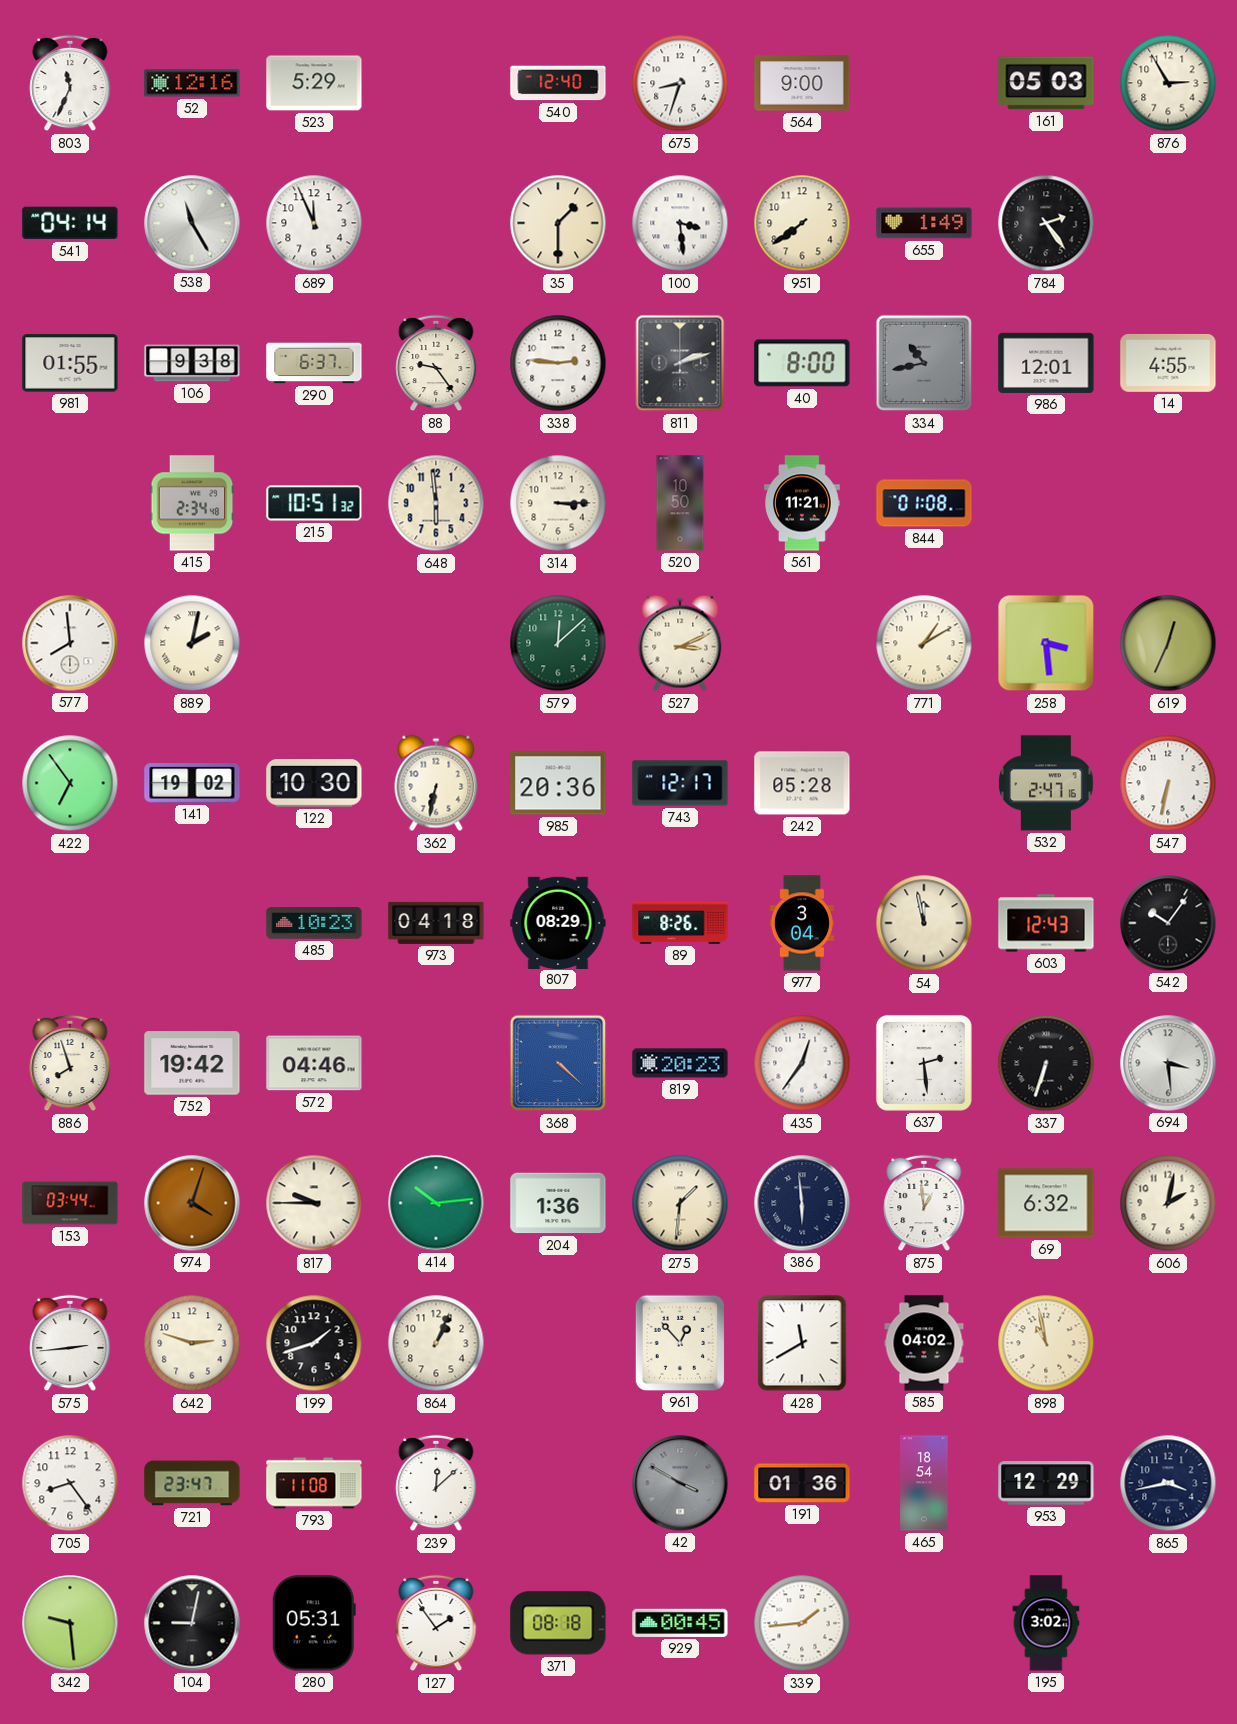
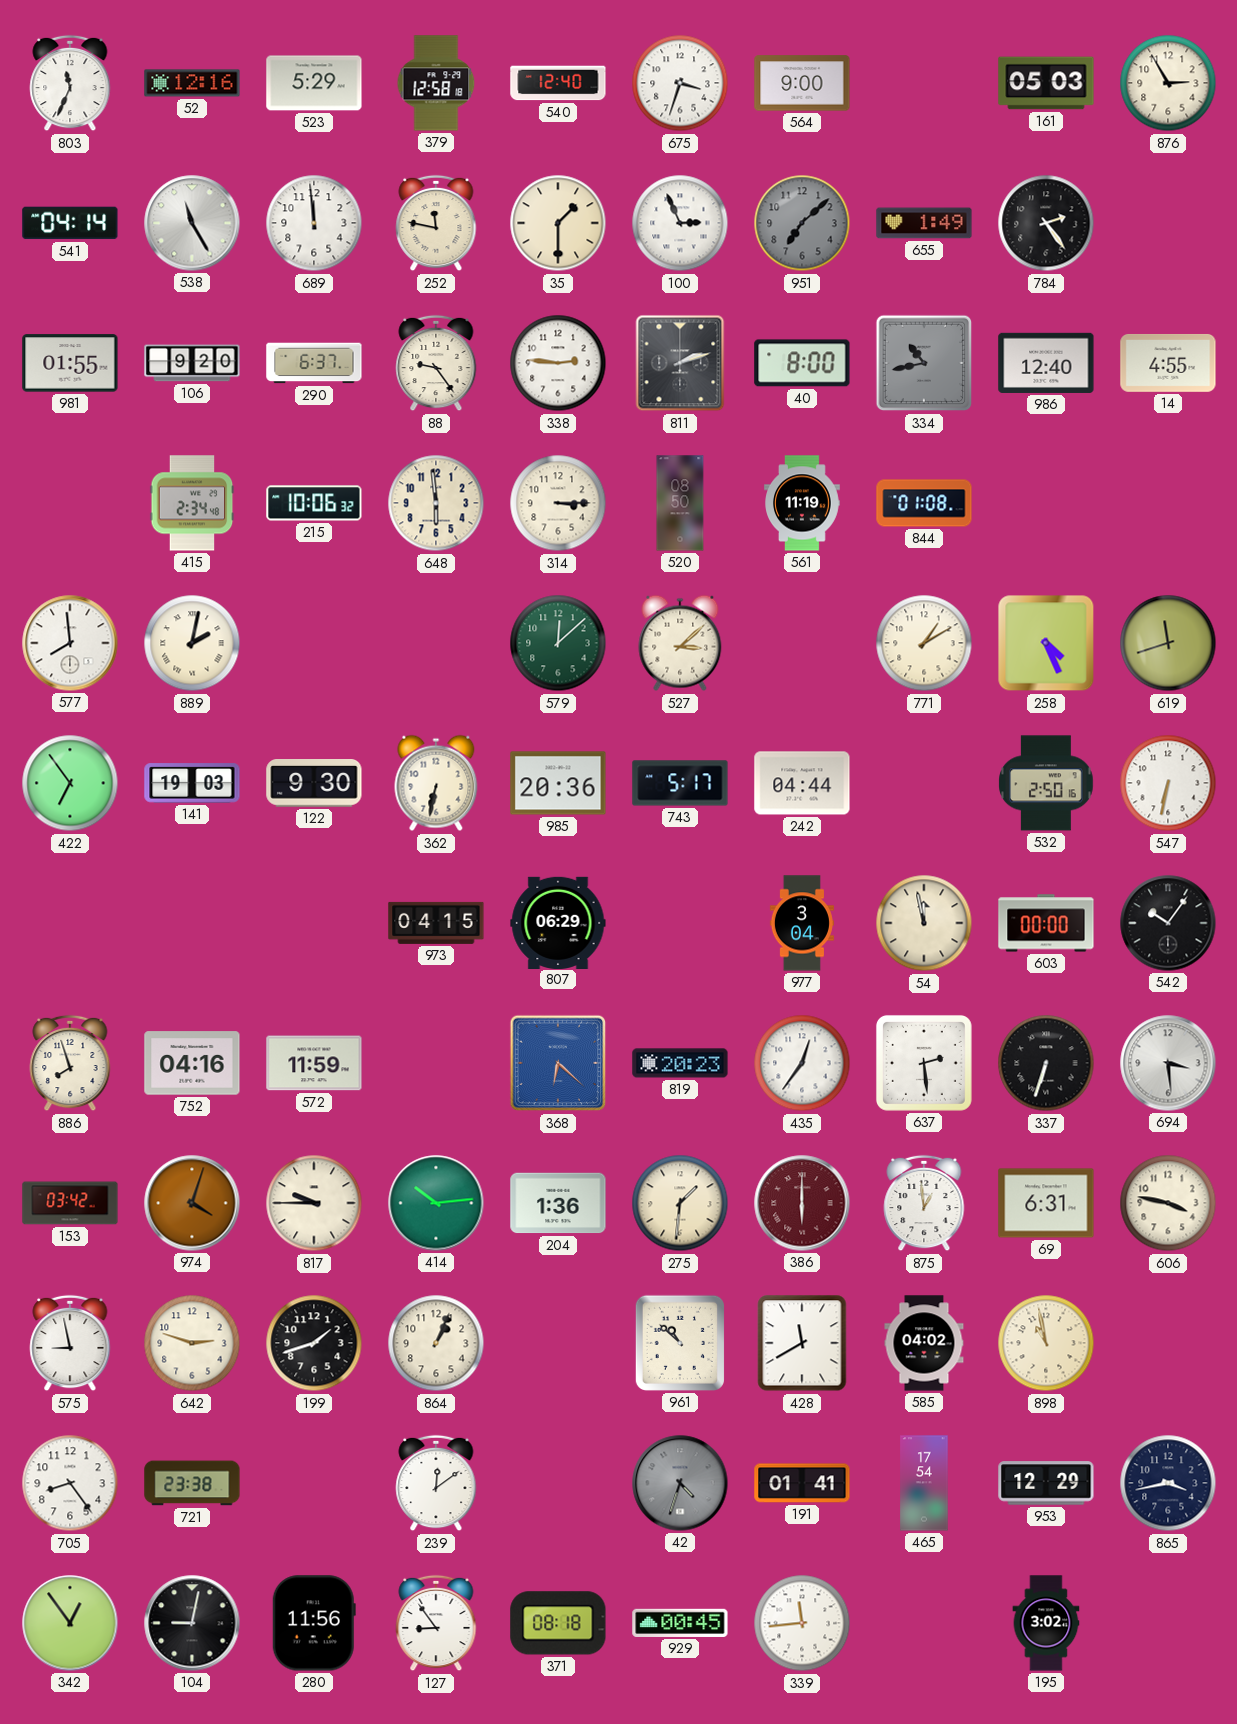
379: none -> 12:58 (436, 83)
675: 8:33 -> 3:33 (680, 83)
689: 11:56 -> 11:59 (314, 223)
252: none -> 11:47 (436, 223)
100: 3:29 -> 2:56 (680, 223)
951: 7:39 -> 7:08 (802, 223)
951 dial: cream -> grey (802, 223)
106: 9:38 -> 9:20 (192, 363)
986: 12:01 -> 12:40 (1046, 363)
215: 10:51 -> 10:06 (314, 503)
520: 10:50 -> 08:50 (680, 503)
561: 11:21 -> 11:19 (803, 503)
527: 3:11 -> 3:08 (680, 643)
258: 3:29 -> 4:26 (1046, 643)
619: 12:34 -> 11:42 (1168, 643)
141: 19:02 -> 19:03 (192, 783)
122: 10:30 -> 9:30 (314, 784)
743: 12:17 -> 5:17 (680, 783)
242: 05:28 -> 04:44 (802, 783)
532: 2:47 -> 2:50 (1046, 783)
485: 10:23 -> none (314, 923)
973: 04:18 -> 04:15 (436, 923)
807: 08:29 -> 06:29 (558, 922)
89: 8:26 -> none (680, 923)
603: 12:43 -> 00:00 (1046, 923)
752: 19:42 -> 04:16 (192, 1063)
572: 04:46 -> 11:59 (314, 1063)
368: 4:22 -> 6:22 (558, 1063)
153: 03:44 -> 03:42 (70, 1203)
386: 5:59 -> 6:00 (802, 1203)
386 dial: navy -> burgundy (802, 1203)
69: 6:32 -> 6:31 (1046, 1203)
606: 2:02 -> 3:47 (1168, 1203)
575: 2:44 -> 8:58 (70, 1343)
961: 12:53 -> 10:52 (680, 1343)
721: 23:47 -> 23:38 (192, 1483)
793: 11:08 -> none (314, 1483)
239: 12:08 -> 12:09 (436, 1483)
42: 3:50 -> 4:33 (680, 1483)
191: 01:36 -> 01:41 (802, 1483)
465: 18:54 -> 17:54 (924, 1483)
342: 9:29 -> 12:54 (70, 1623)
280: 05:31 -> 11:56 (314, 1623)
127: 1:54 -> 8:54 (436, 1623)
339: 1:44 -> 11:44 (802, 1623)
